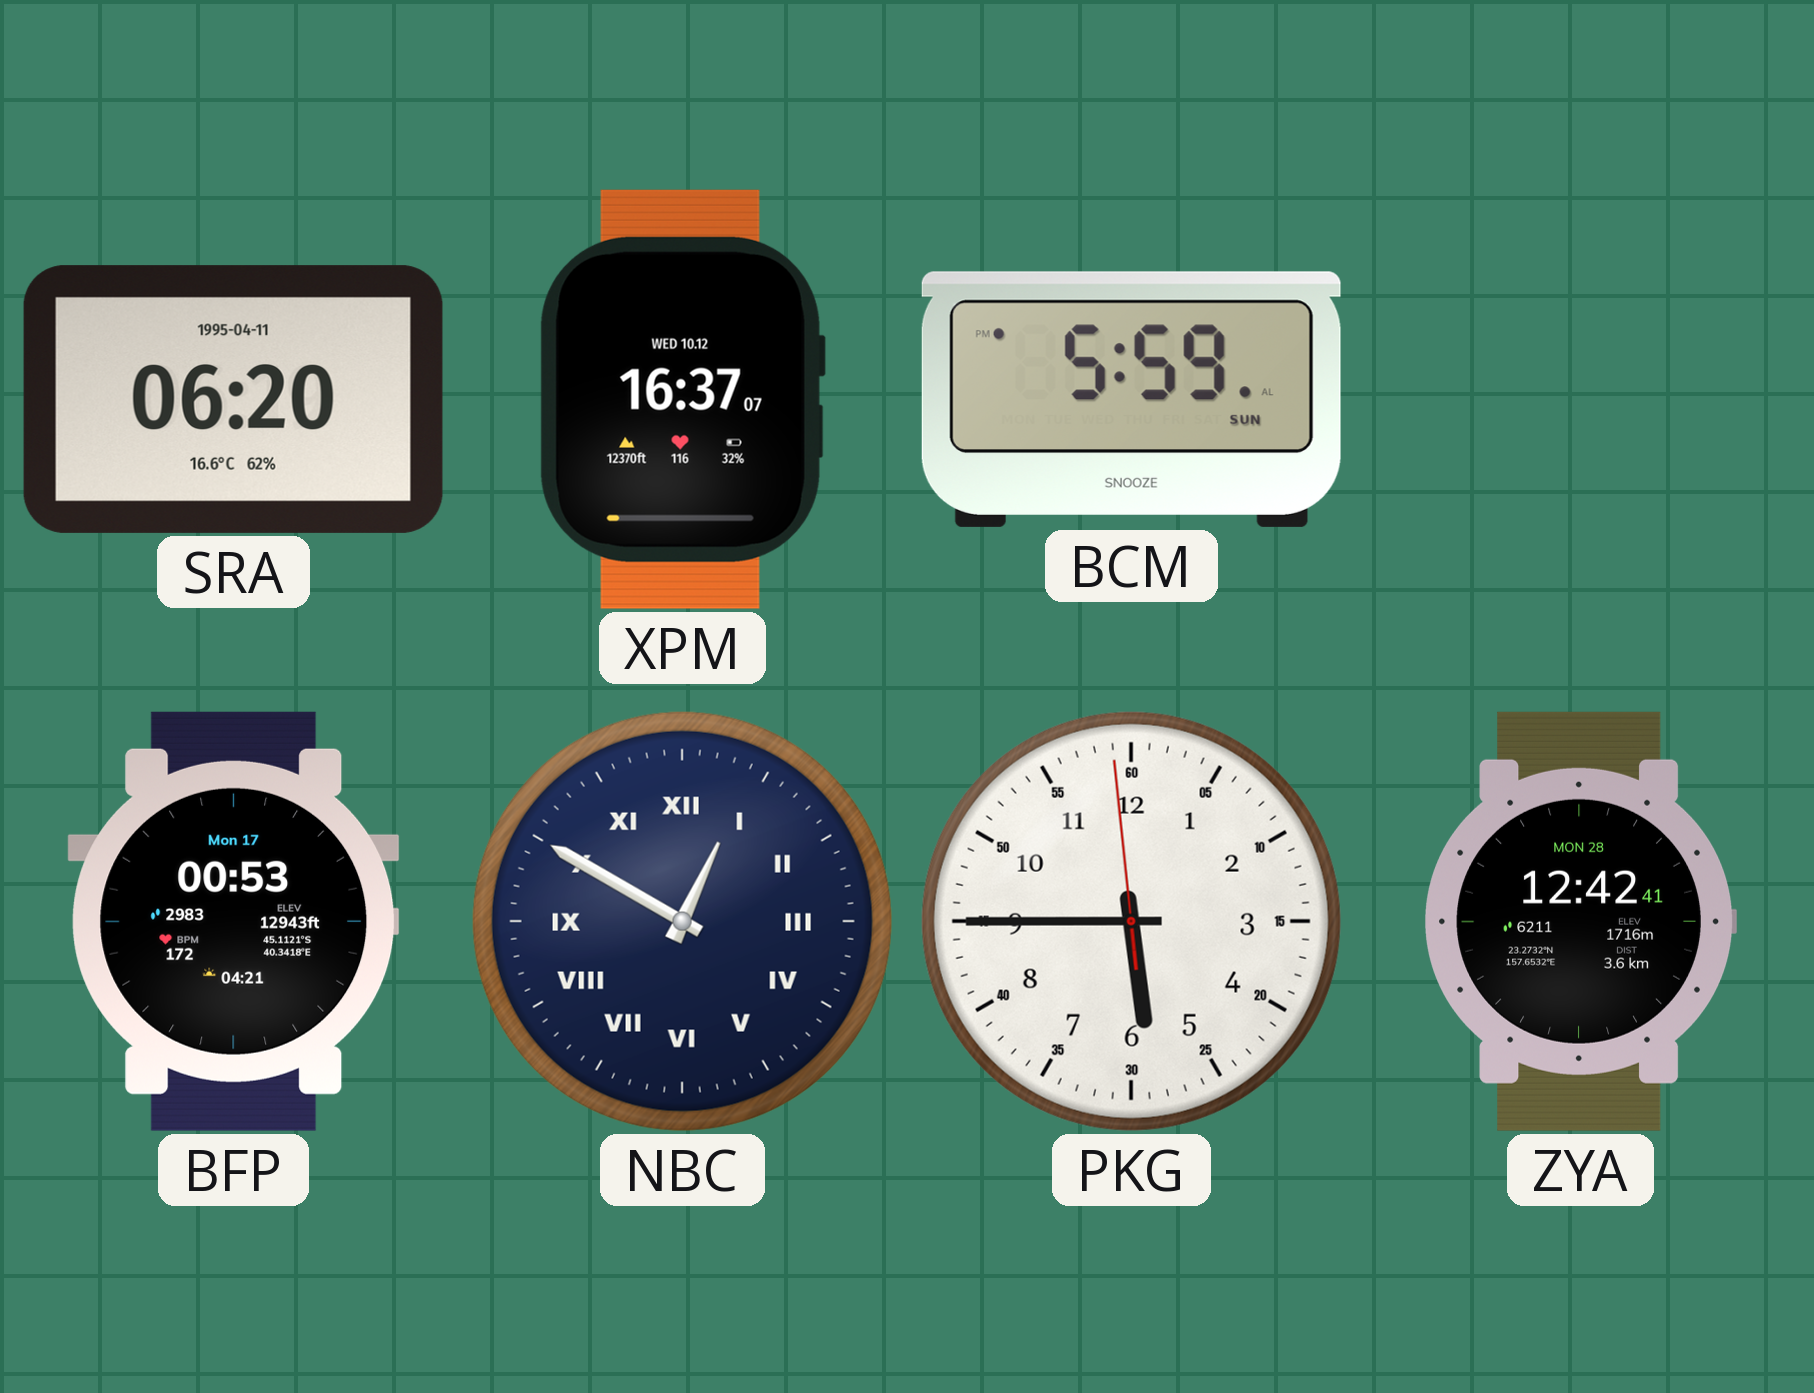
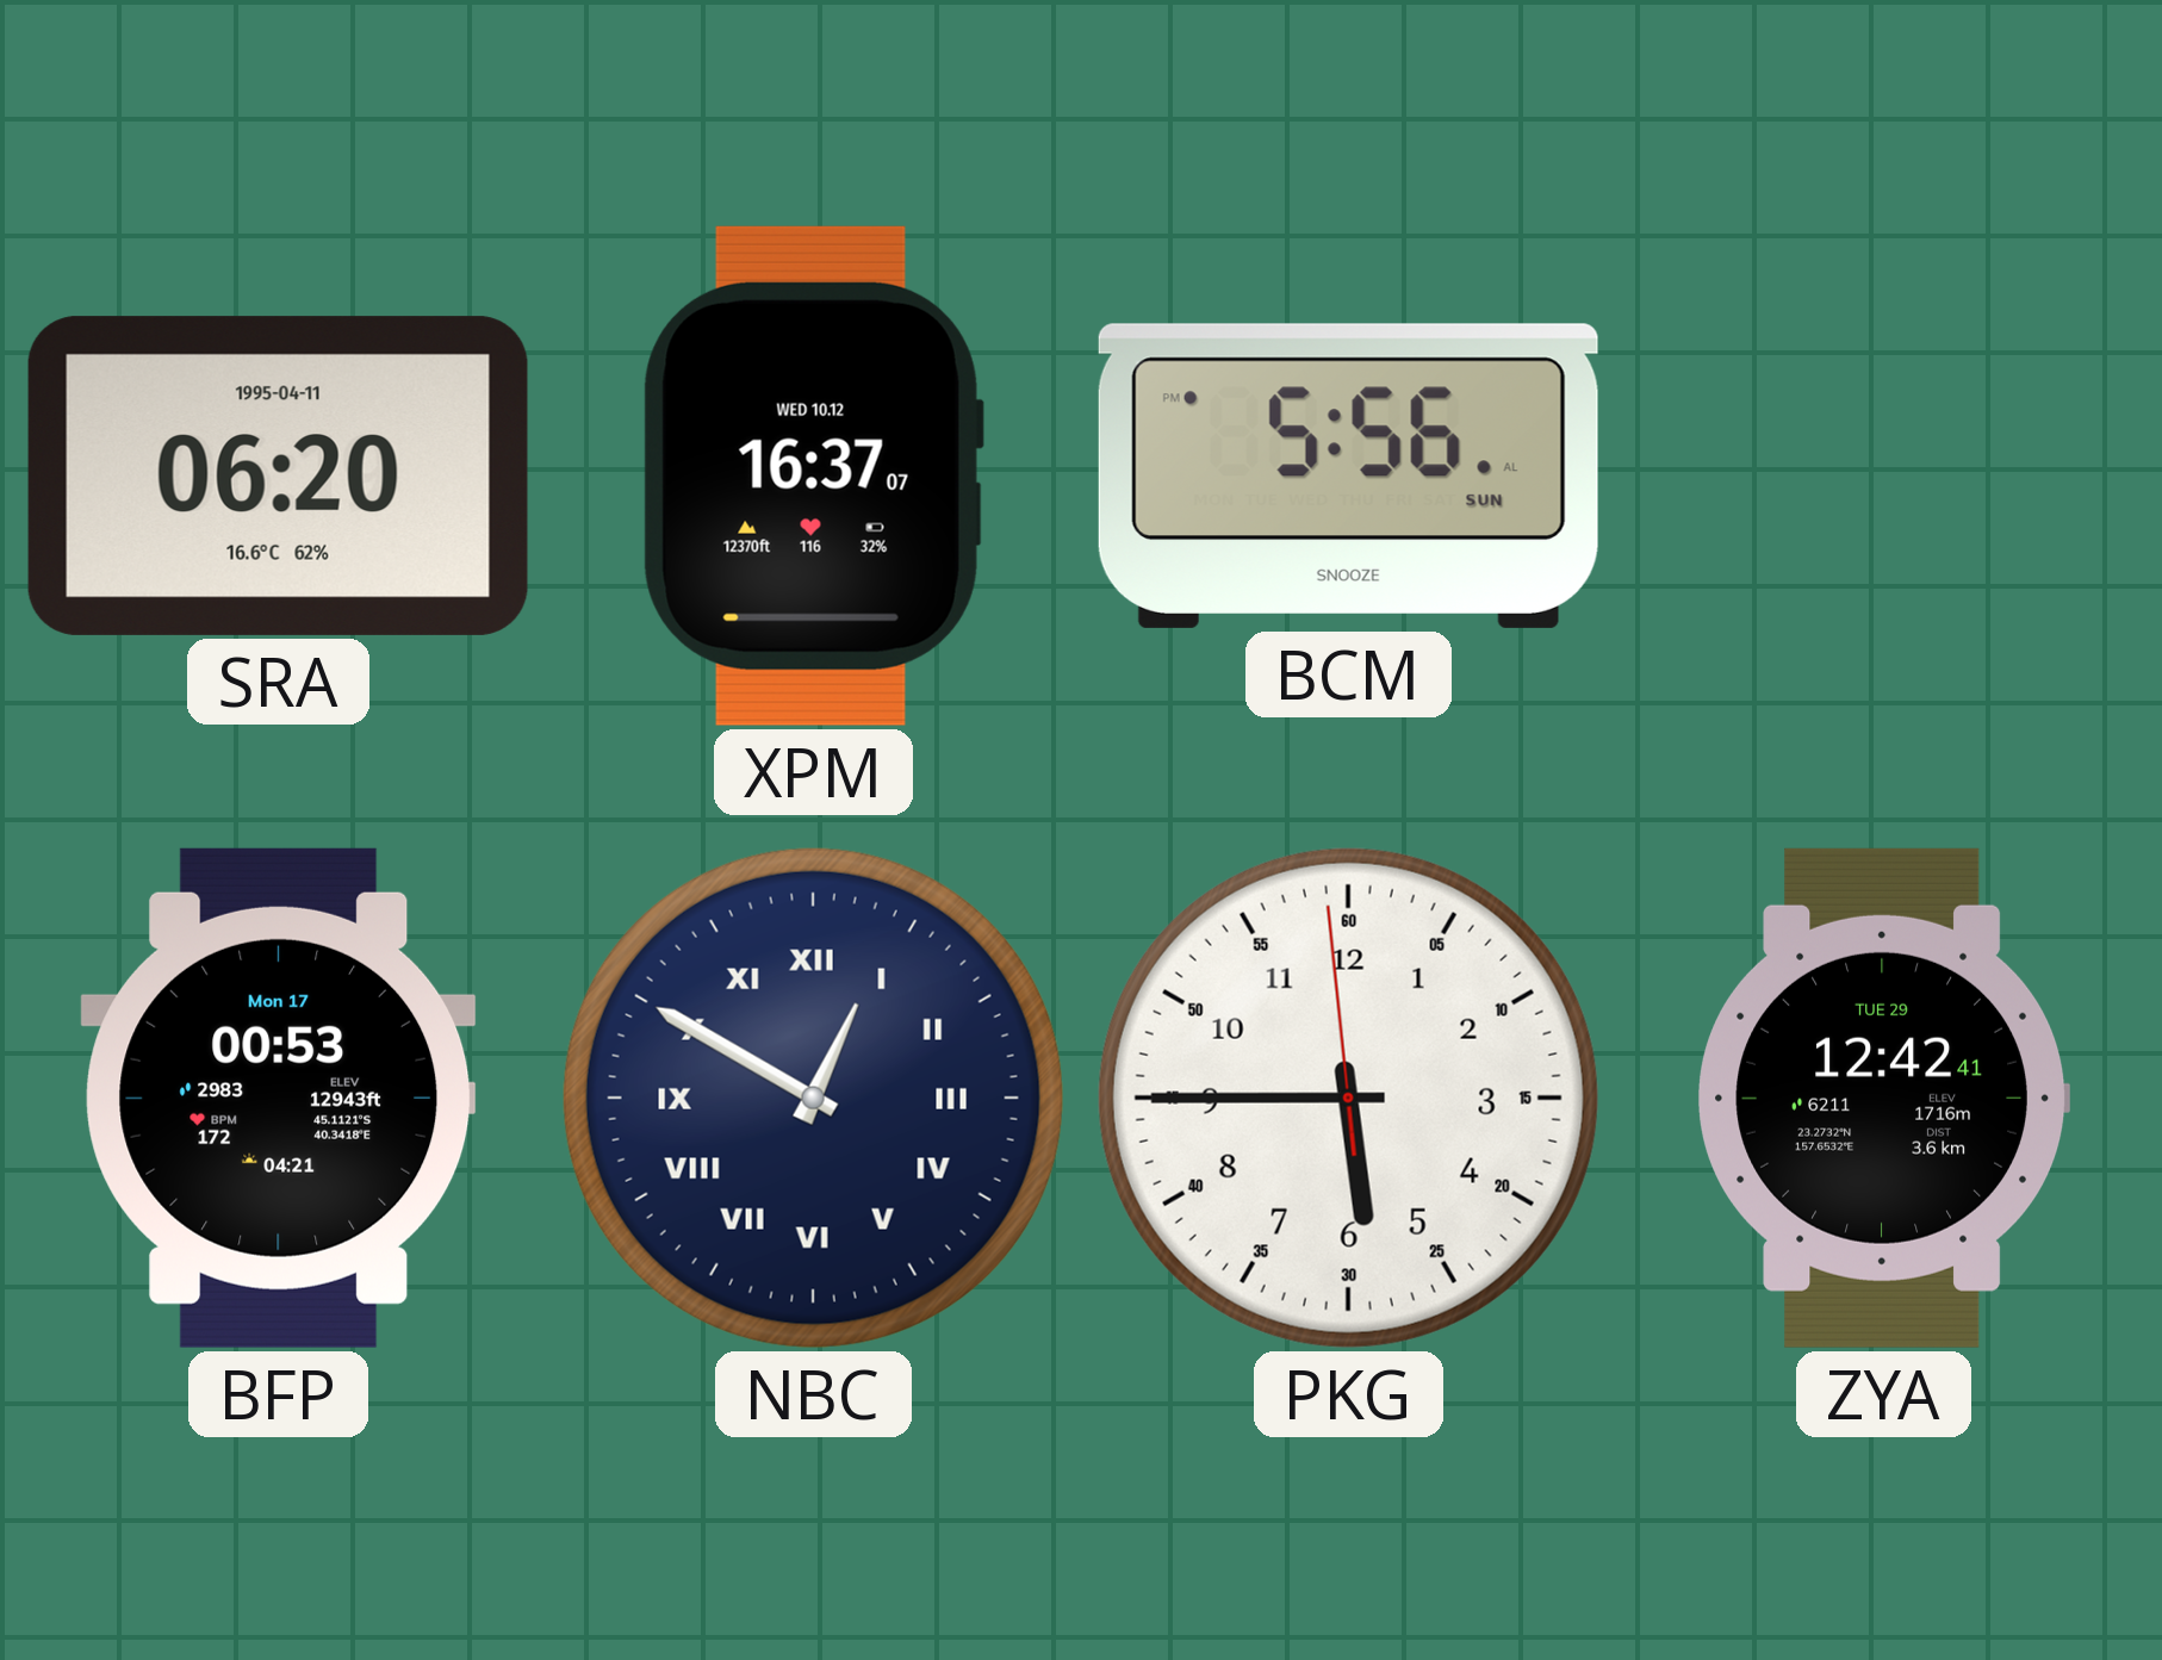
BCM: 5:59 -> 5:56 (1348, 475)
ZYA date: MON 28 -> TUE 29 (1883, 1098)
